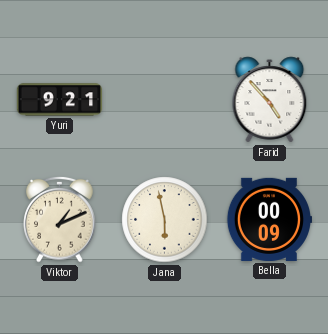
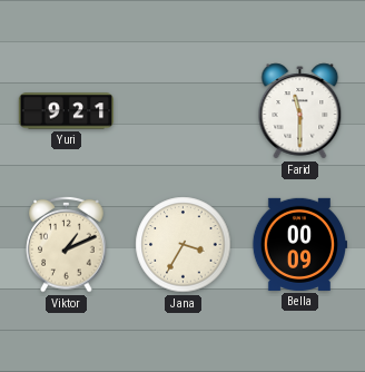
Farid: 4:53 -> 11:30 (300, 111)
Jana: 5:58 -> 3:35 (184, 245)
